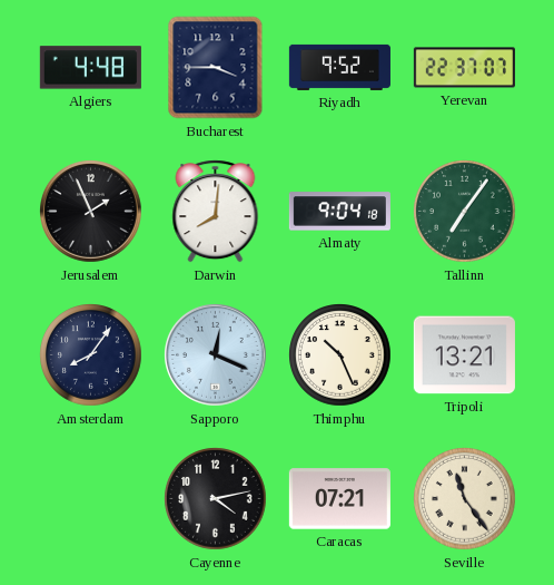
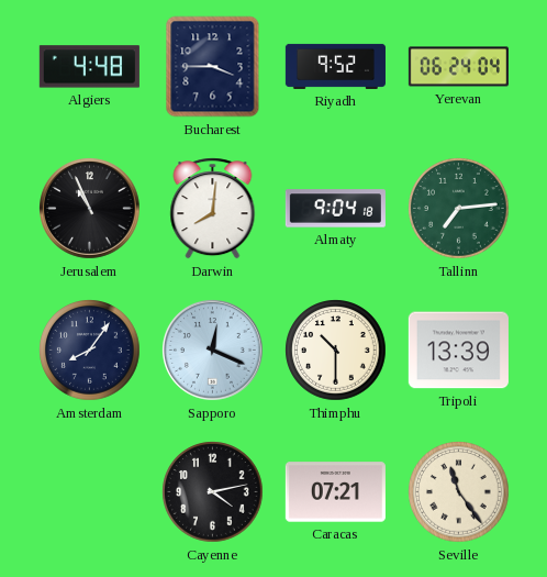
Yerevan: 22:37 -> 06:24 (458, 67)
Jerusalem: 1:56 -> 10:56 (90, 209)
Tallinn: 7:06 -> 7:14 (459, 209)
Thimphu: 10:26 -> 10:30 (336, 351)
Tripoli: 13:21 -> 13:39 (458, 351)
